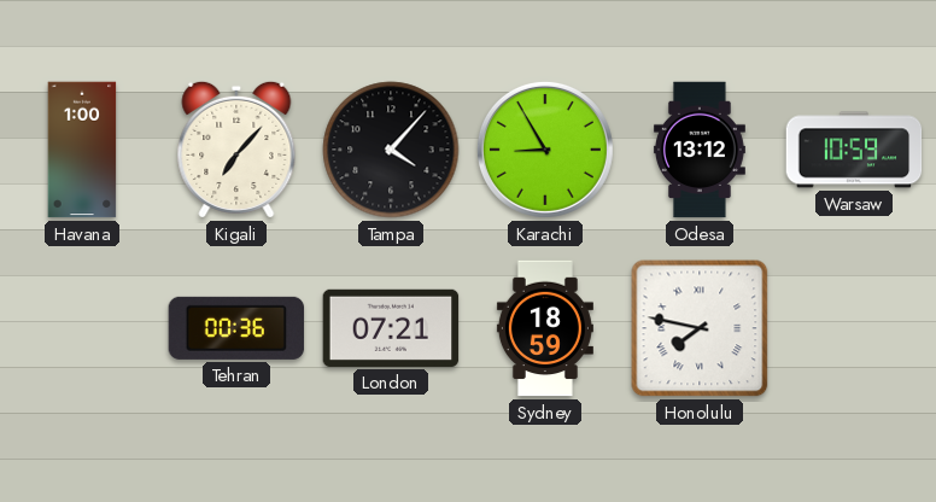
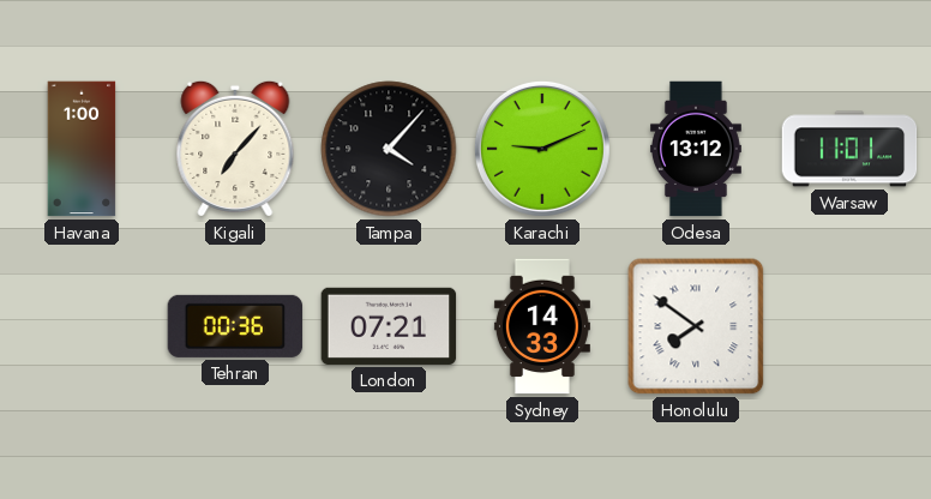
Karachi: 8:55 -> 9:11 (542, 149)
Warsaw: 10:59 -> 11:01 (849, 149)
Sydney: 18:59 -> 14:33 (542, 326)
Honolulu: 7:47 -> 7:51 (696, 326)
